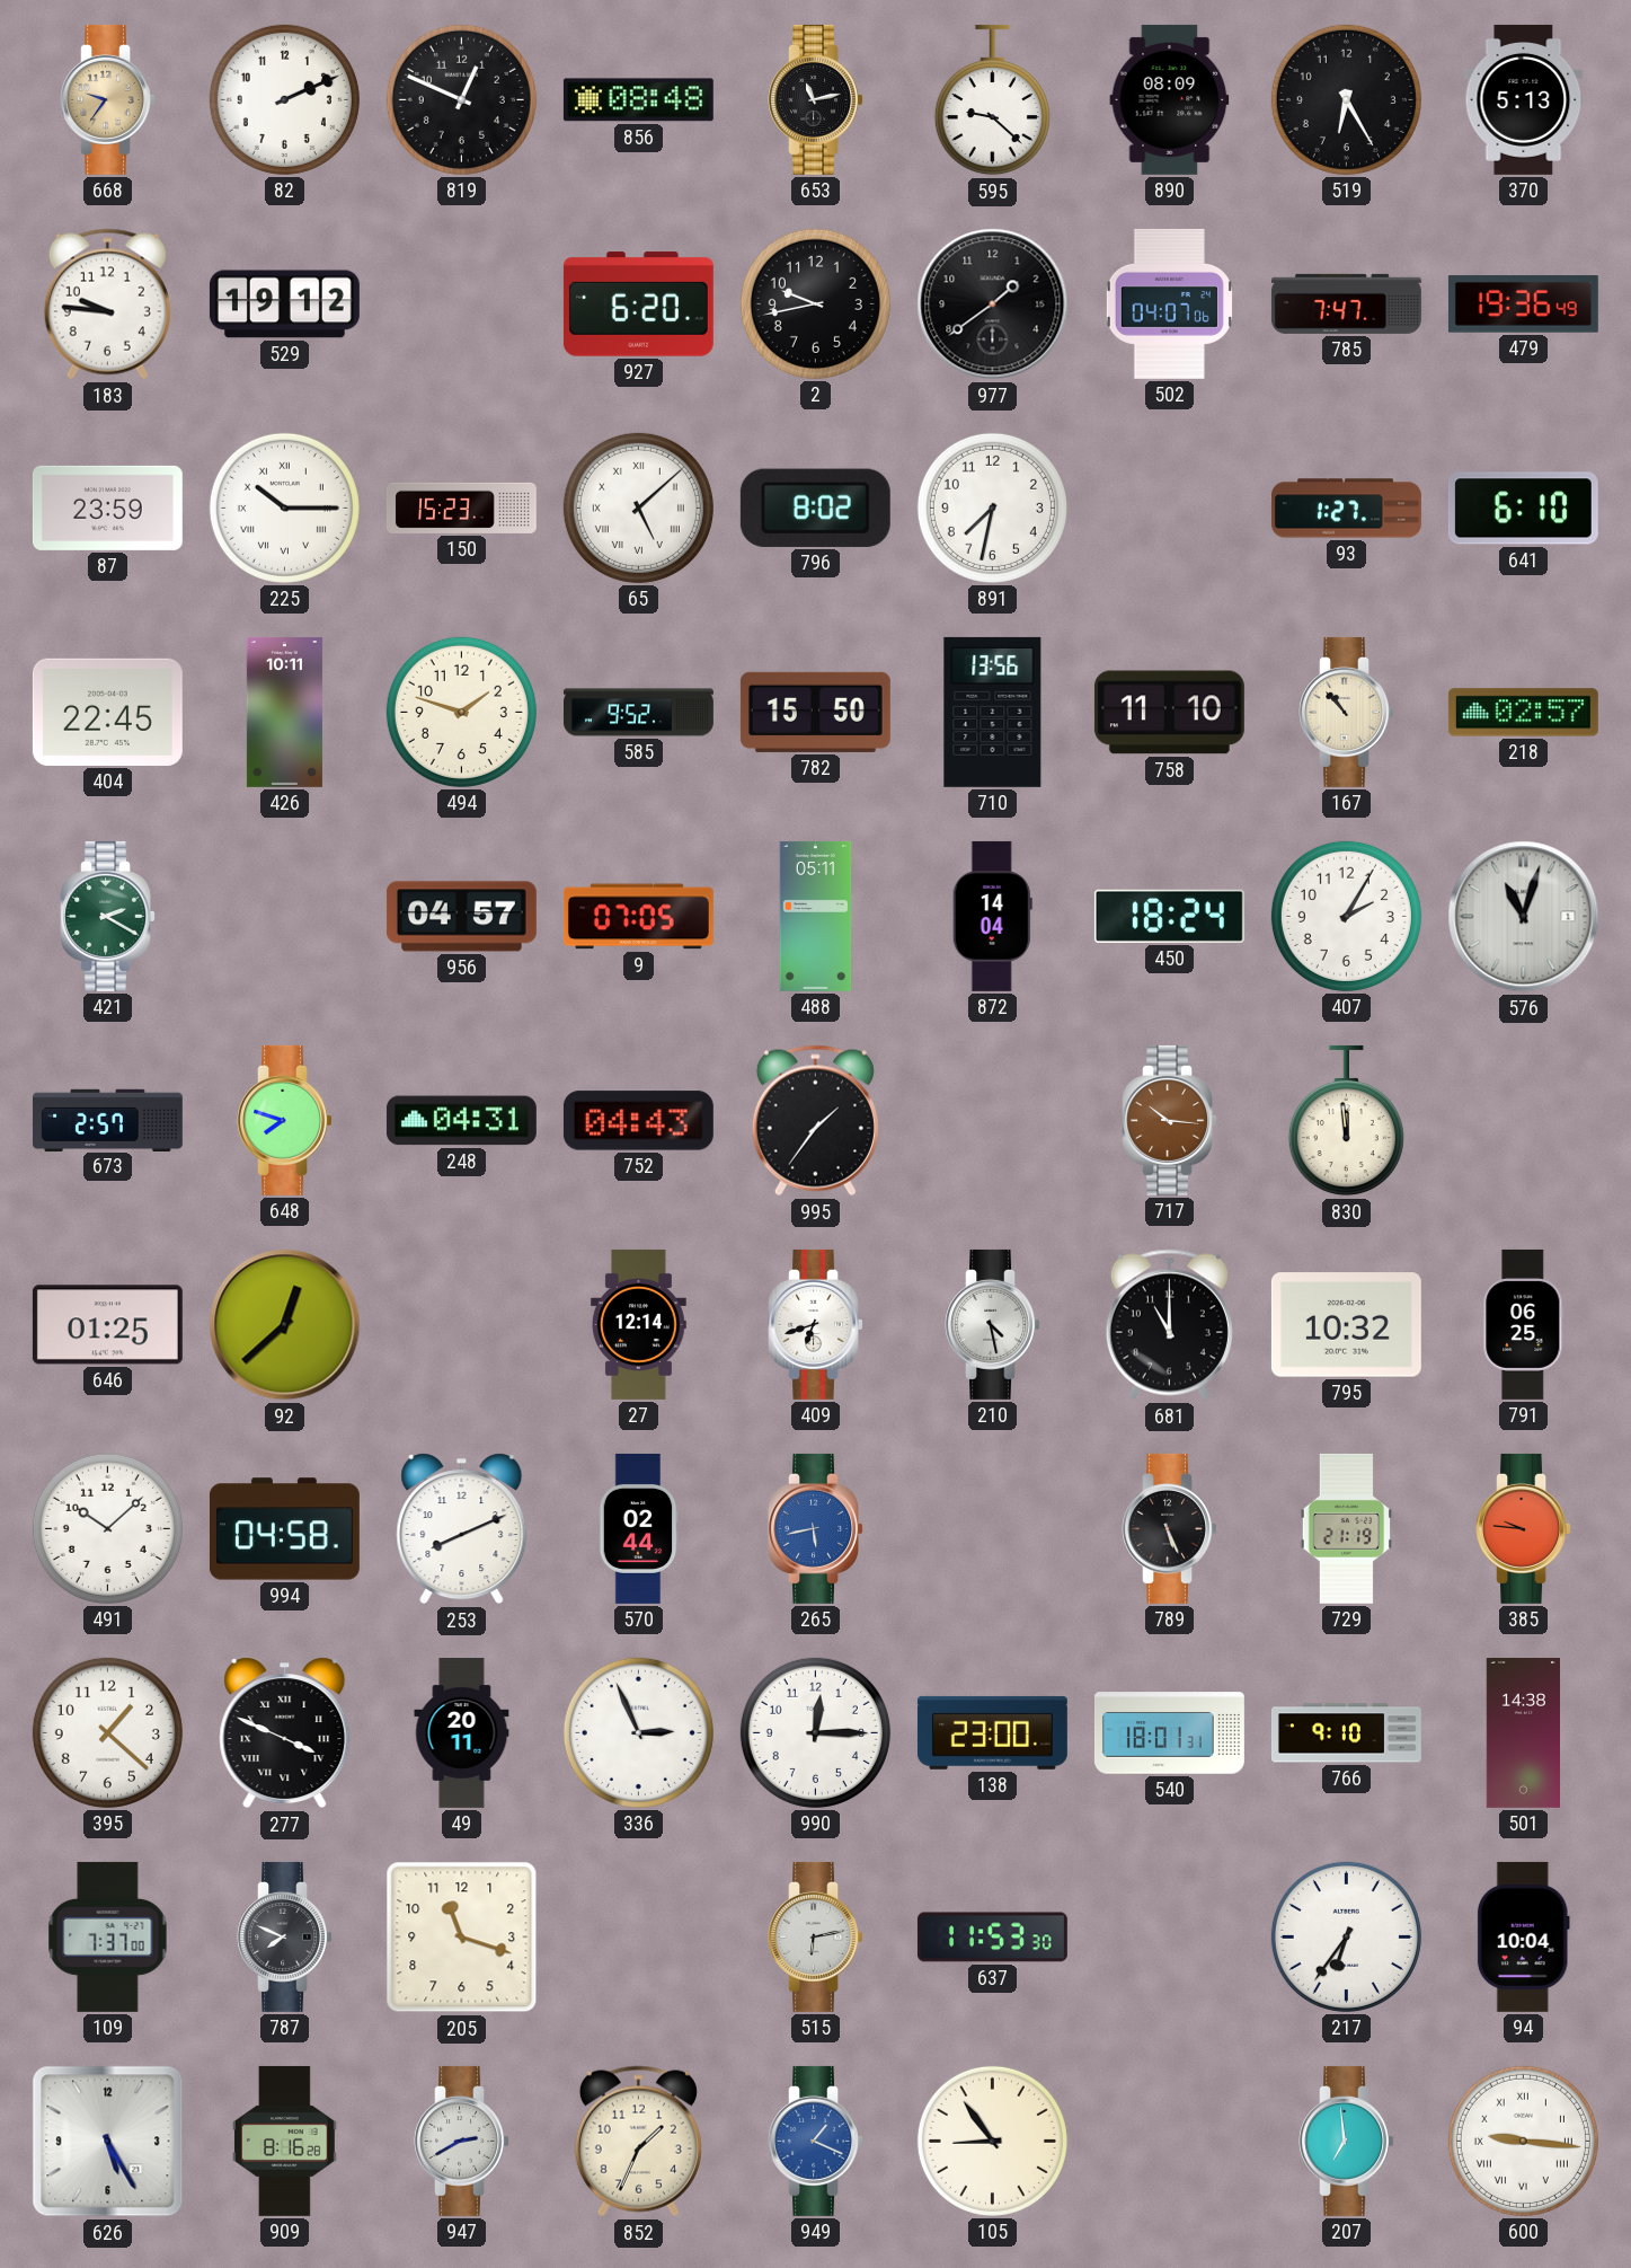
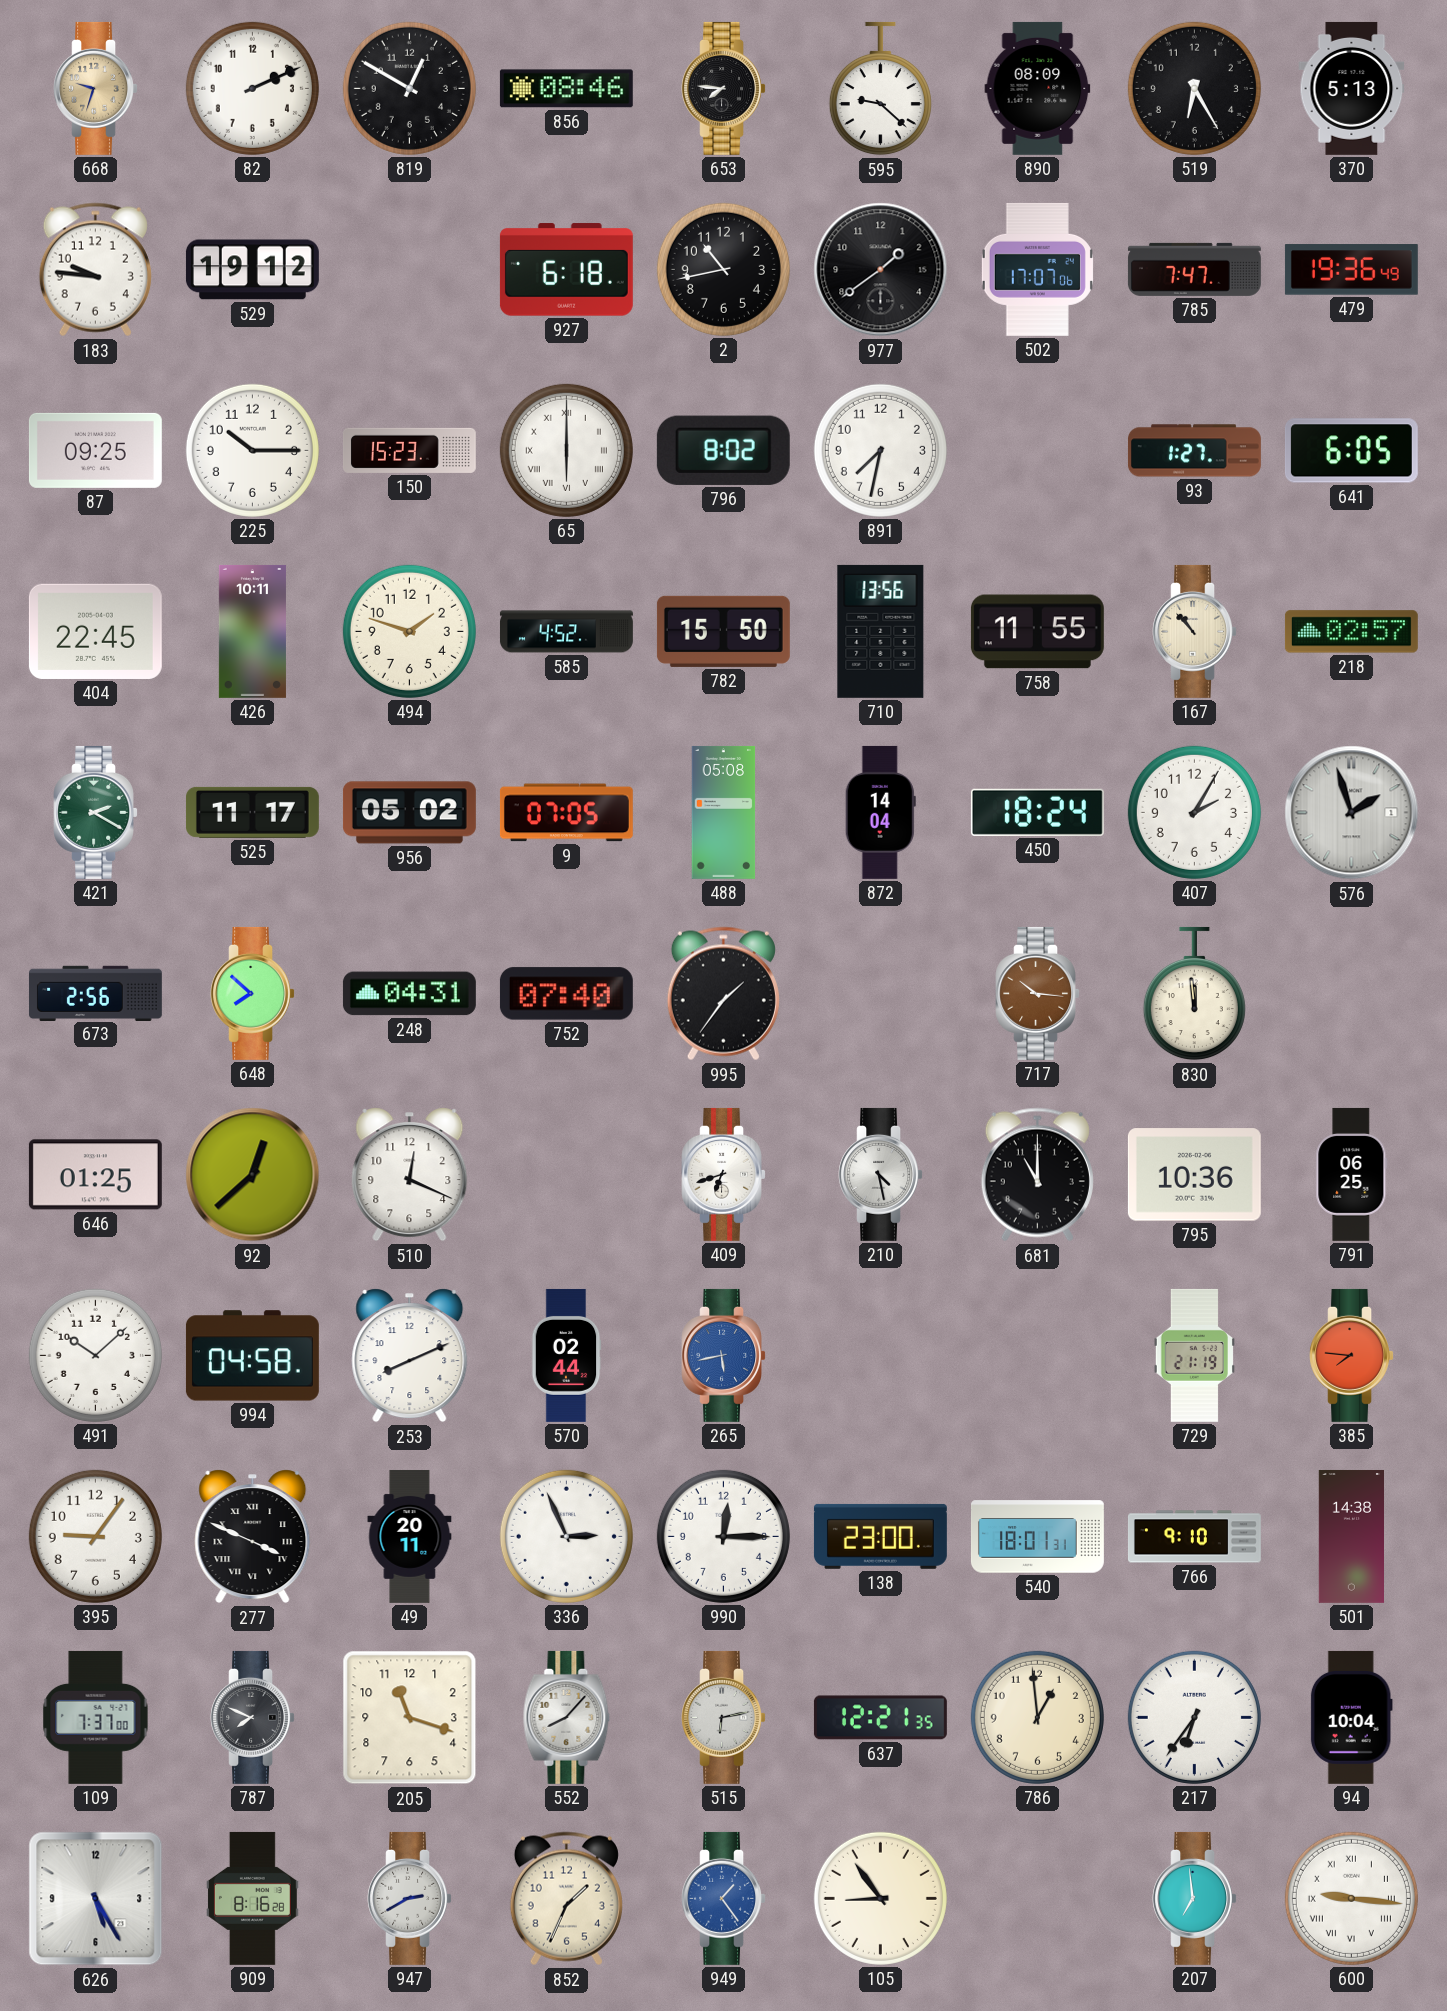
668: 9:36 -> 9:33 (95, 88)
819: 12:49 -> 12:50 (409, 88)
856: 08:48 -> 08:46 (566, 89)
653: 11:13 -> 7:46 (723, 88)
927: 6:20 -> 6:18 (566, 270)
2: 9:43 -> 10:43 (723, 269)
502: 04:07 -> 17:07 (1037, 269)
87: 23:59 -> 09:25 (95, 450)
225 numerals: Roman -> Arabic (252, 450)
65: 5:08 -> 6:00 (566, 450)
641: 6:10 -> 6:05 (1351, 451)
585: 9:52 -> 4:52 (566, 632)
758: 11:10 -> 11:55 (1037, 632)
525: none -> 11:17 (252, 812)
956: 04:57 -> 05:02 (409, 813)
488: 05:11 -> 05:08 (724, 812)
576: 11:03 -> 1:57 (1352, 813)
673: 2:57 -> 2:56 (95, 993)
648: 7:48 -> 7:52 (252, 993)
752: 04:43 -> 07:40 (566, 994)
510: none -> 12:19 (410, 1175)
27: 12:14 -> none (639, 1324)
795: 10:32 -> 10:36 (1194, 1175)
789: 5:26 -> none (1169, 1528)
385: 9:46 -> 7:46 (1351, 1355)
395: 1:22 -> 9:06 (95, 1536)
552: none -> 8:07 (567, 1717)
637: 11:53 -> 12:21 (880, 1718)
786: none -> 12:59 (1037, 1717)
949: 1:19 -> 1:24 (723, 1898)
